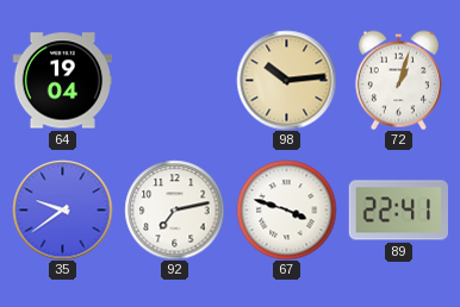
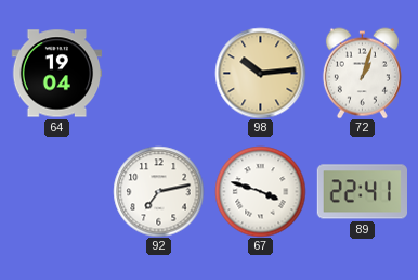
35: 9:39 -> none (62, 209)
